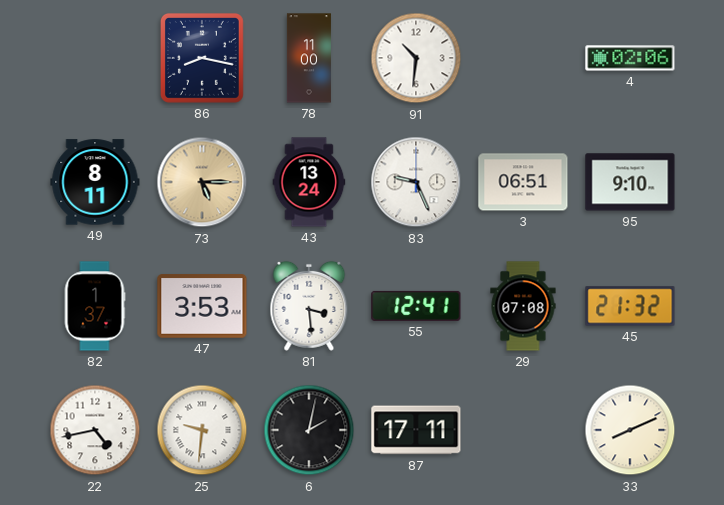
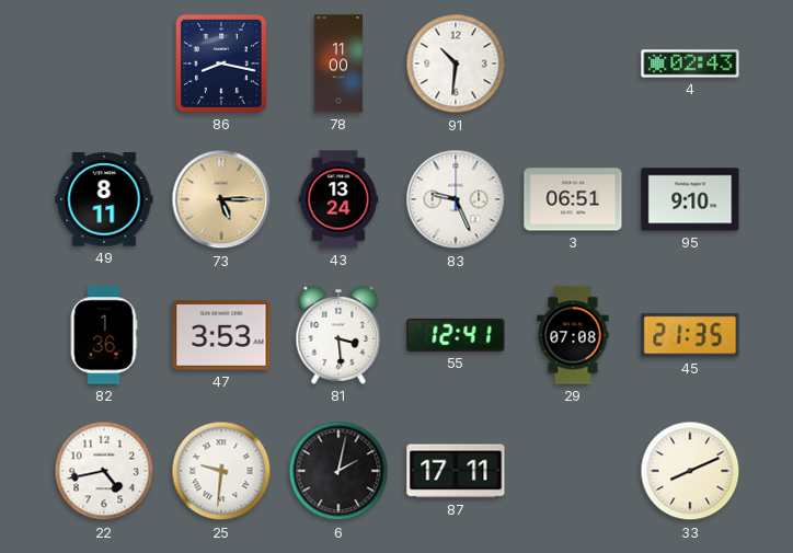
4: 02:06 -> 02:43 (690, 64)
82: 1:37 -> 1:36 (104, 335)
45: 21:32 -> 21:35 (690, 335)
